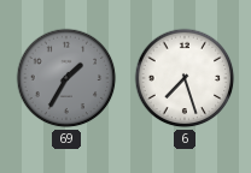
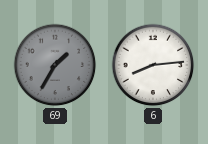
6: 7:27 -> 8:14 (153, 65)
